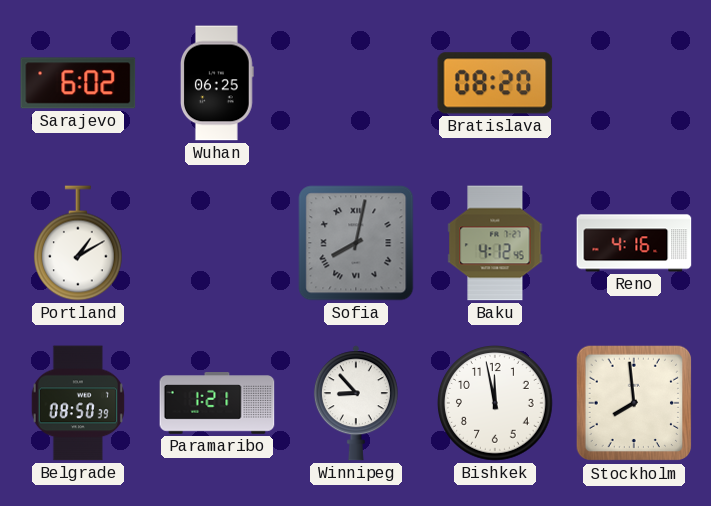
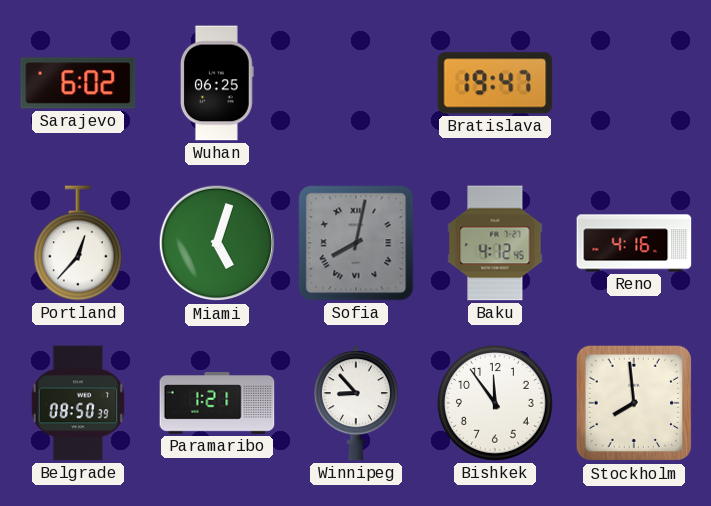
Bratislava: 08:20 -> 19:47 (495, 83)
Portland: 1:10 -> 12:37 (79, 243)
Miami: none -> 5:03 (217, 243)
Bishkek: 11:58 -> 11:54 (495, 403)
